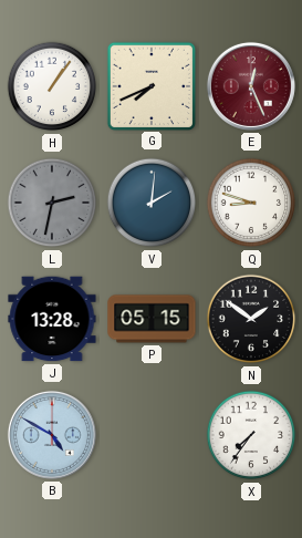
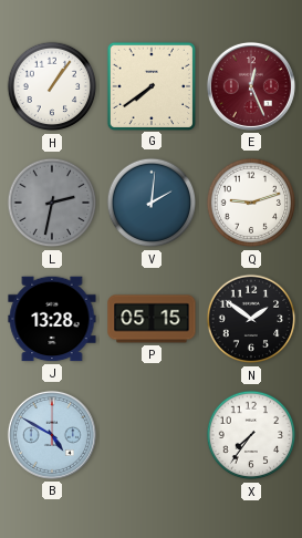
G: 7:41 -> 7:39 (150, 85)
Q: 8:48 -> 9:12 (251, 203)
